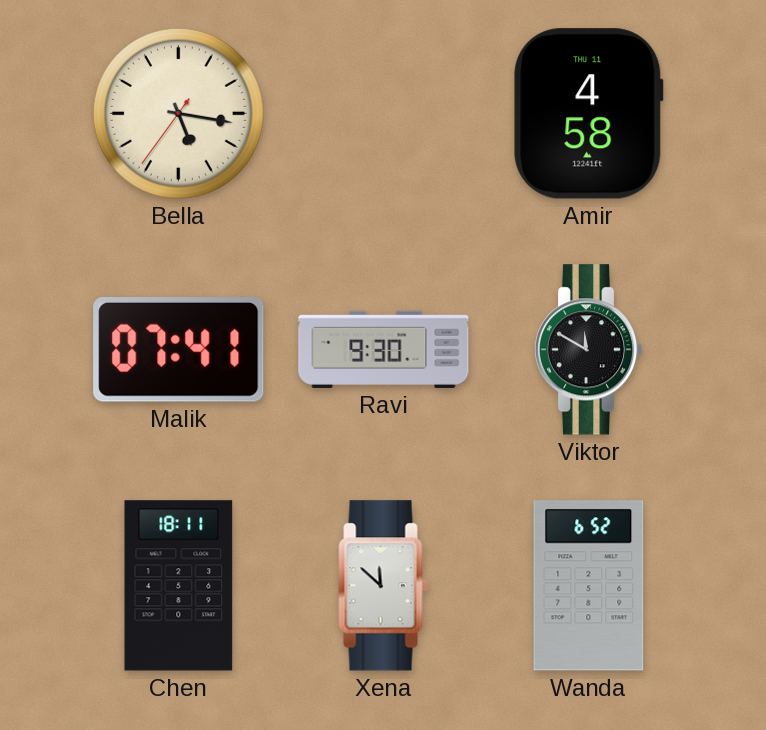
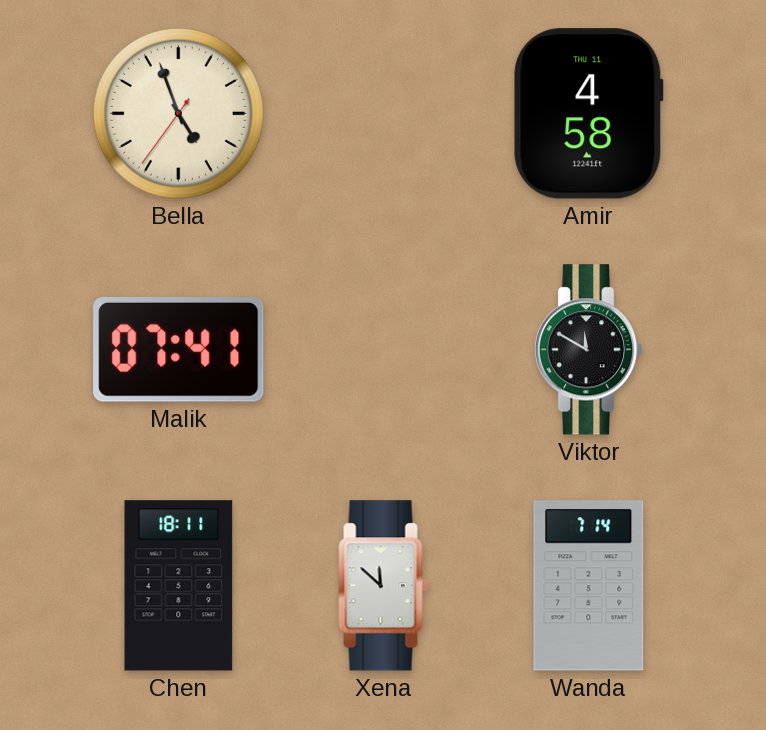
Bella: 5:16 -> 4:56 (178, 113)
Ravi: 9:30 -> none (384, 349)
Wanda: 6:52 -> 7:14 (589, 586)
